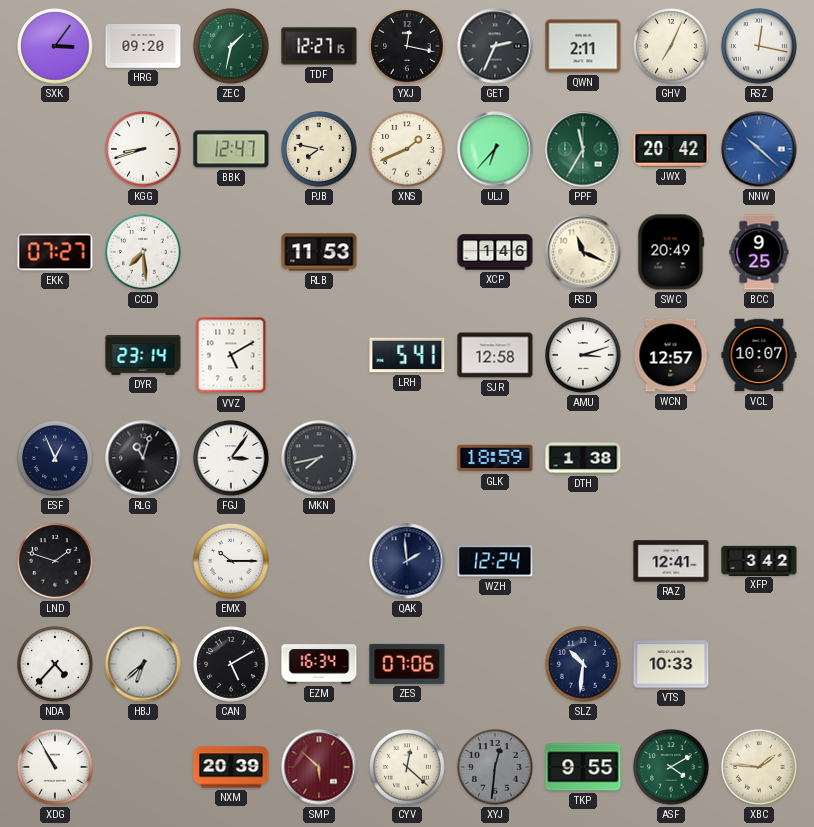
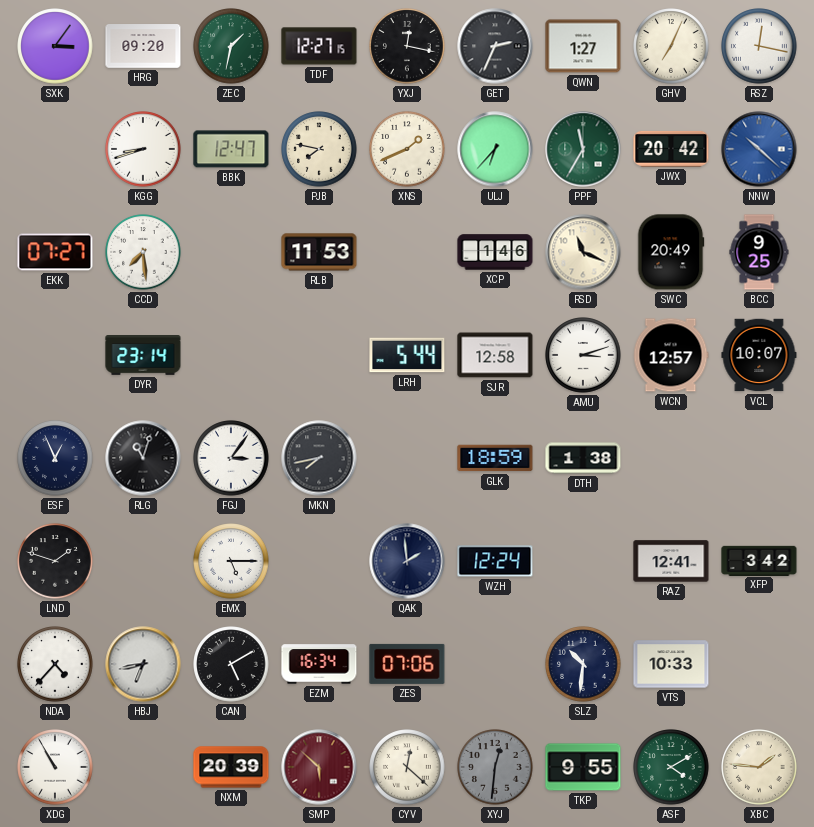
QWN: 2:11 -> 1:27 (583, 46)
VVZ: 5:10 -> none (231, 355)
LRH: 5:41 -> 5:44 (407, 355)
EMX: 10:15 -> 5:15 (231, 561)
HBJ: 6:38 -> 6:43 (143, 664)
